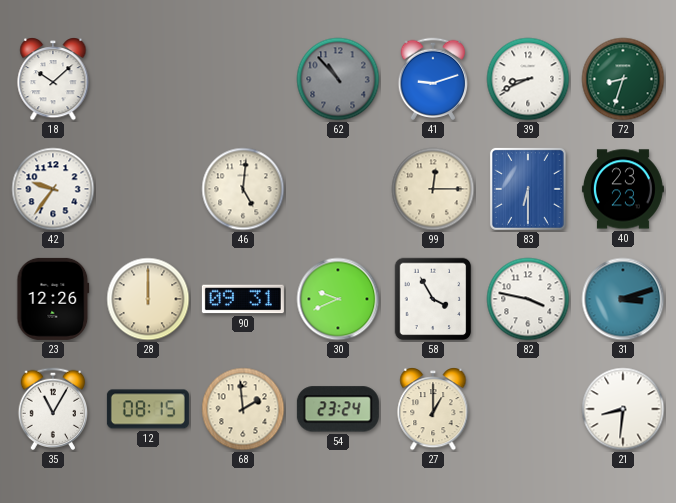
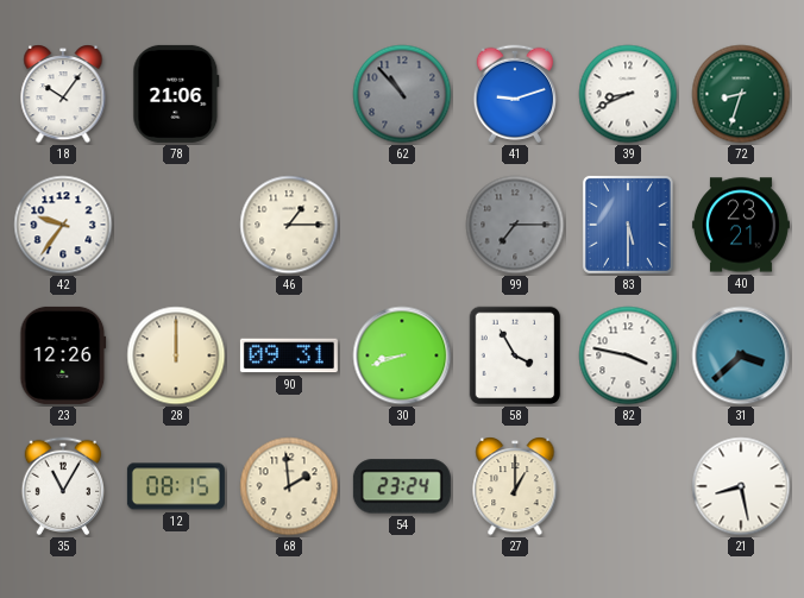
18: 10:08 -> 10:06 (63, 94)
78: none -> 21:06 (176, 94)
46: 5:01 -> 1:15 (289, 225)
99: 12:15 -> 7:15 (515, 225)
99 dial: cream -> grey (515, 225)
83: 6:30 -> 5:30 (628, 225)
40: 23:23 -> 23:21 (741, 225)
30: 9:41 -> 8:42 (402, 355)
31: 3:12 -> 3:38 (741, 355)
21: 8:31 -> 8:28 (741, 486)
